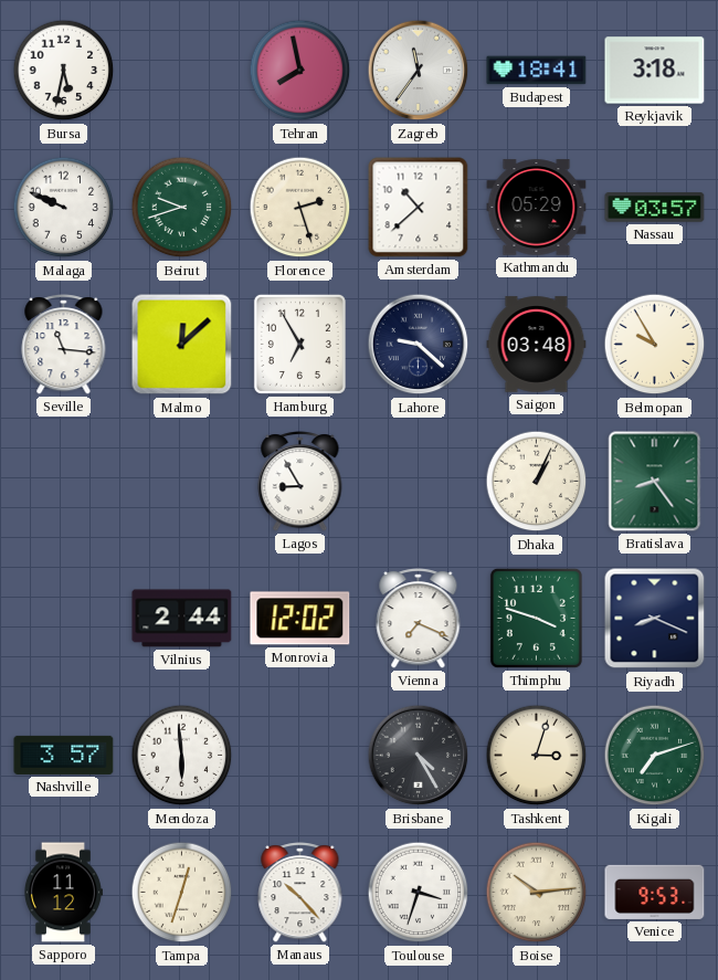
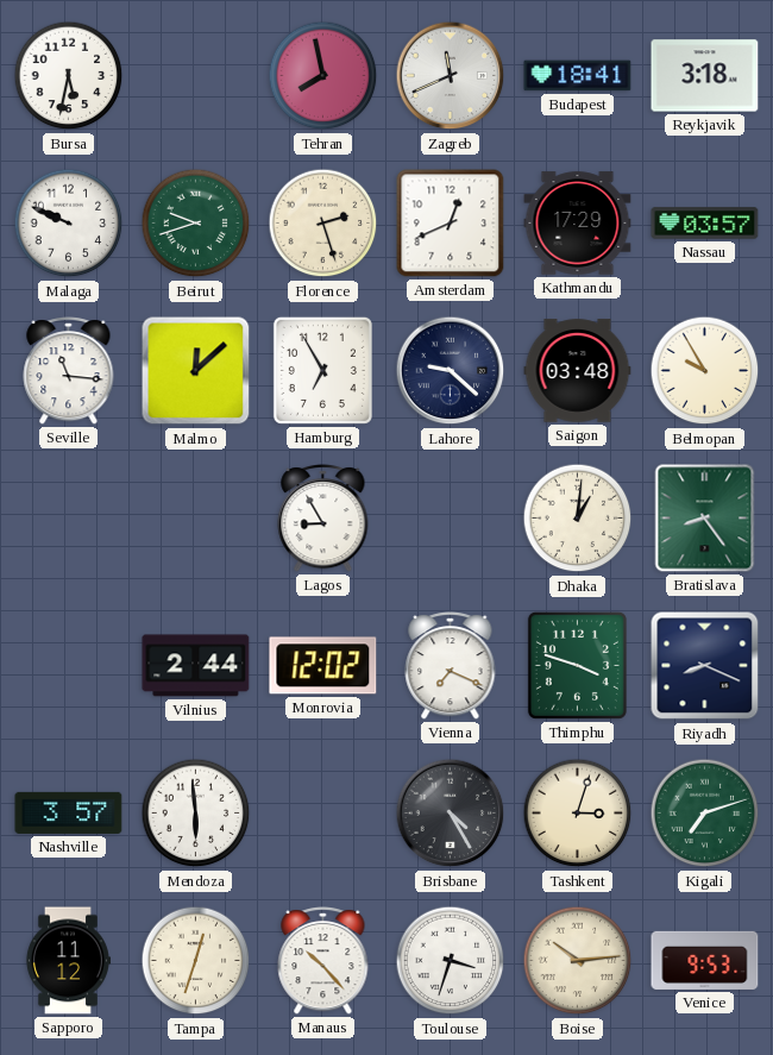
Zagreb: 11:36 -> 11:41 (451, 76)
Amsterdam: 10:38 -> 12:41 (451, 224)
Kathmandu: 05:29 -> 17:29 (578, 224)
Dhaka: 1:04 -> 1:01 (578, 519)
